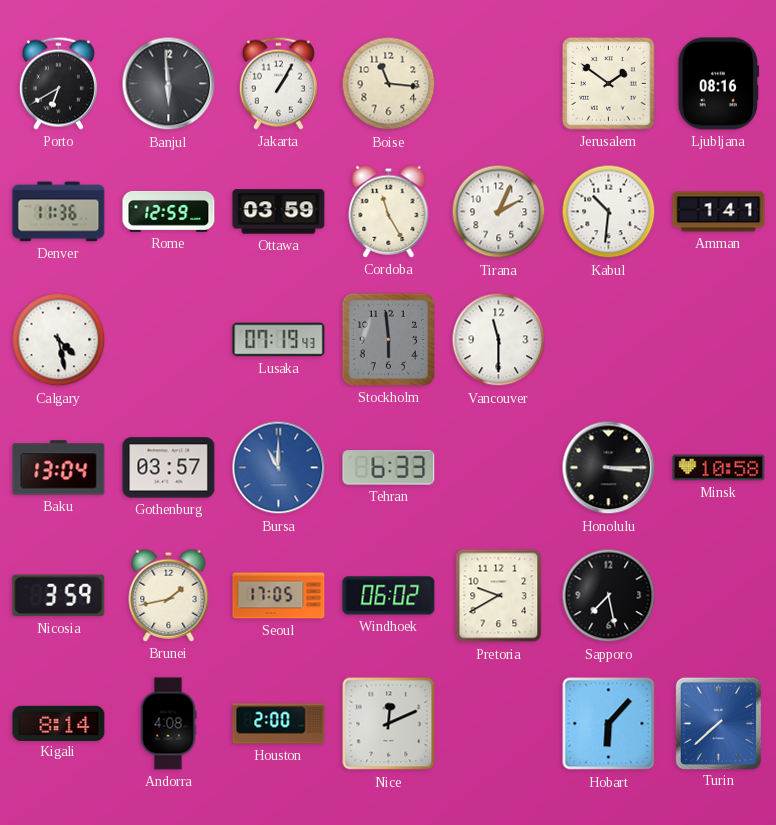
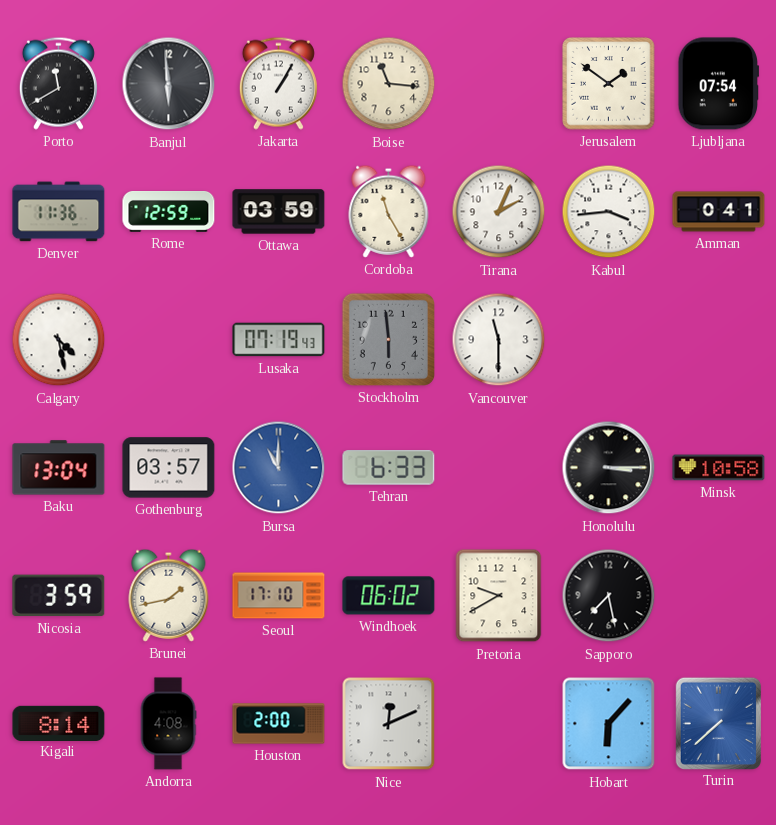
Porto: 6:40 -> 11:40 (58, 83)
Ljubljana: 08:16 -> 07:54 (719, 84)
Kabul: 10:31 -> 3:44 (609, 212)
Amman: 1:41 -> 0:41 (719, 212)
Seoul: 17:05 -> 17:10 (279, 596)
